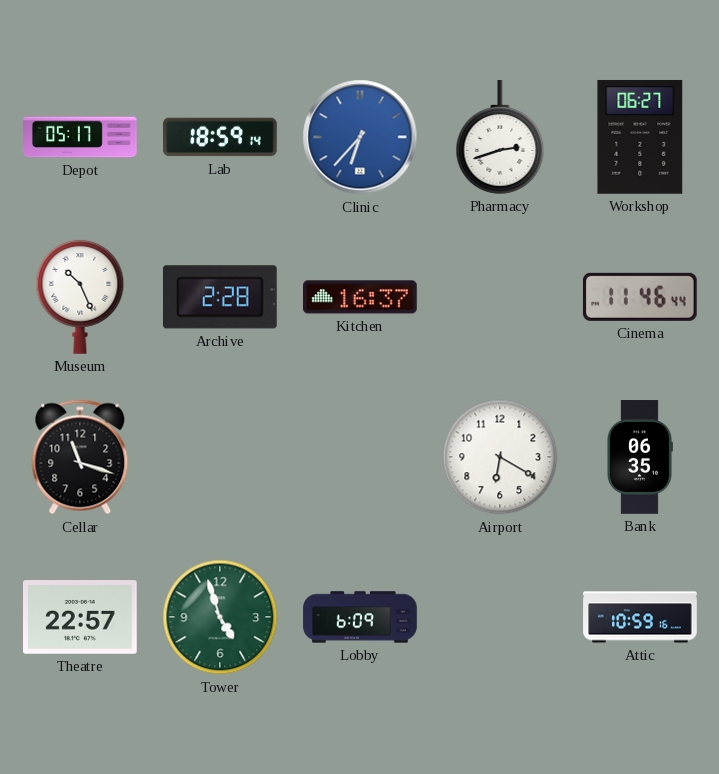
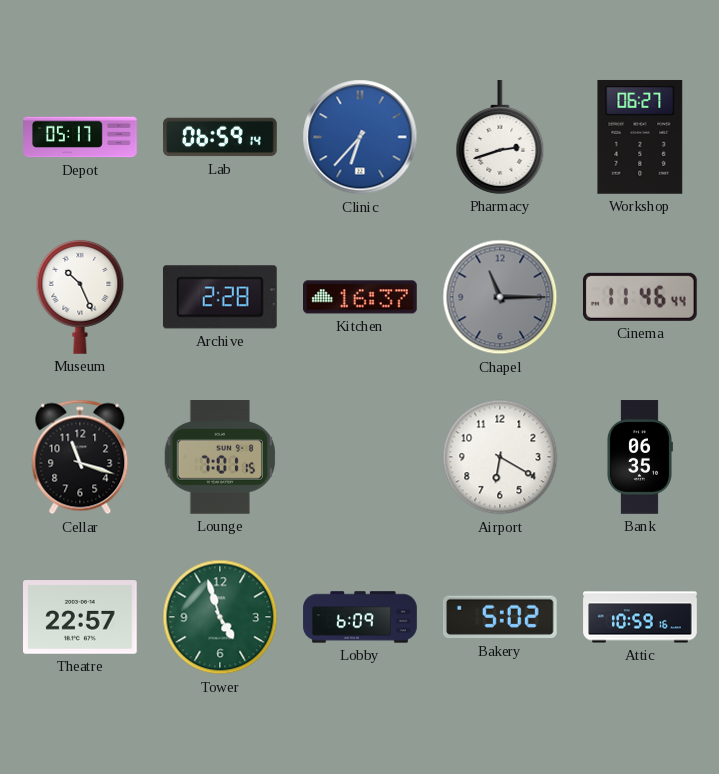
Lab: 18:59 -> 06:59 (220, 137)
Chapel: none -> 11:15 (500, 297)
Lounge: none -> 7:01 (219, 458)
Bakery: none -> 5:02 (500, 617)
